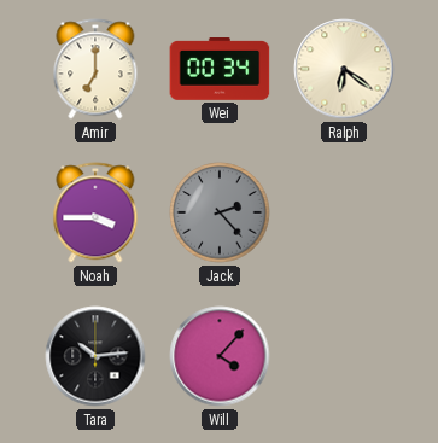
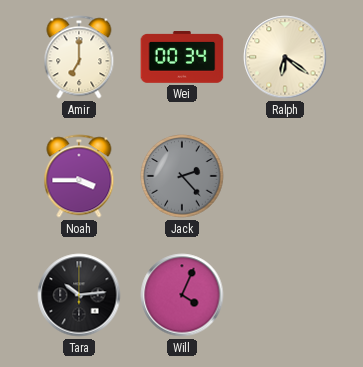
Will: 4:07 -> 4:04 (182, 295)
